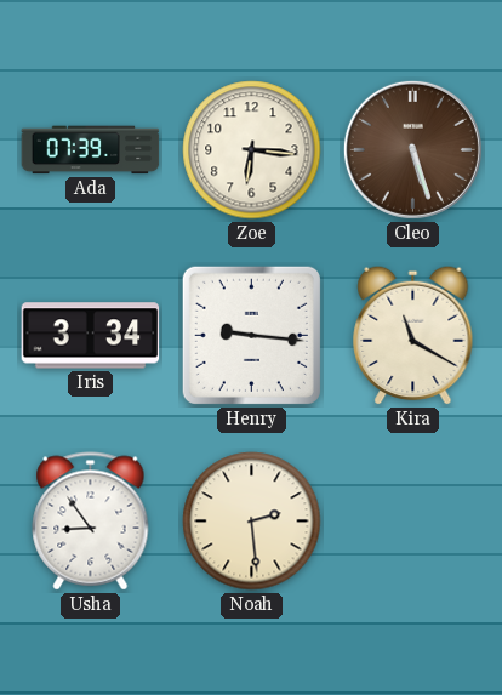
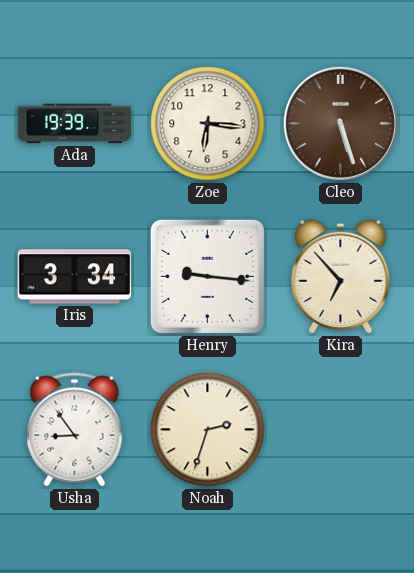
Ada: 07:39 -> 19:39 (75, 124)
Kira: 11:20 -> 6:53 (341, 276)
Noah: 2:29 -> 2:33 (208, 430)
